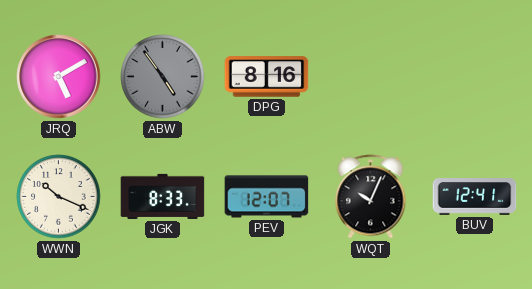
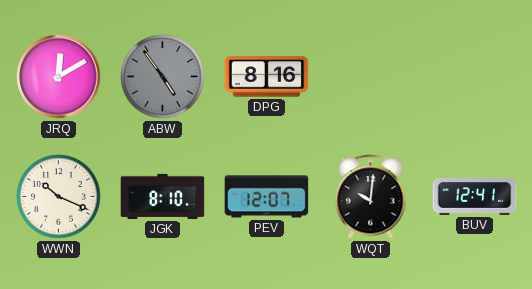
JRQ: 5:10 -> 12:10 (59, 77)
JGK: 8:33 -> 8:10 (163, 196)
WQT: 10:04 -> 10:01 (371, 197)
